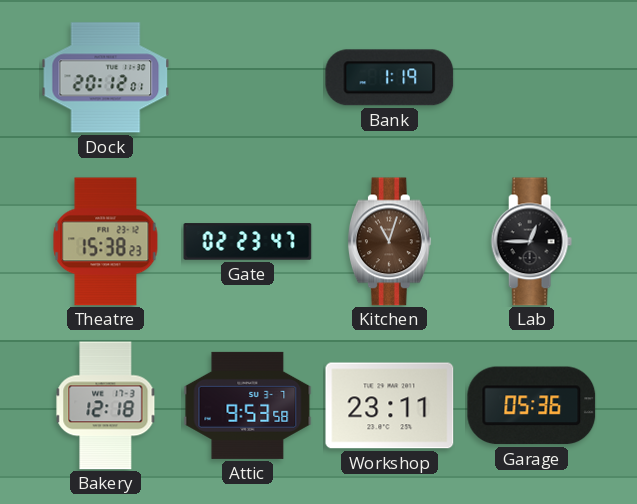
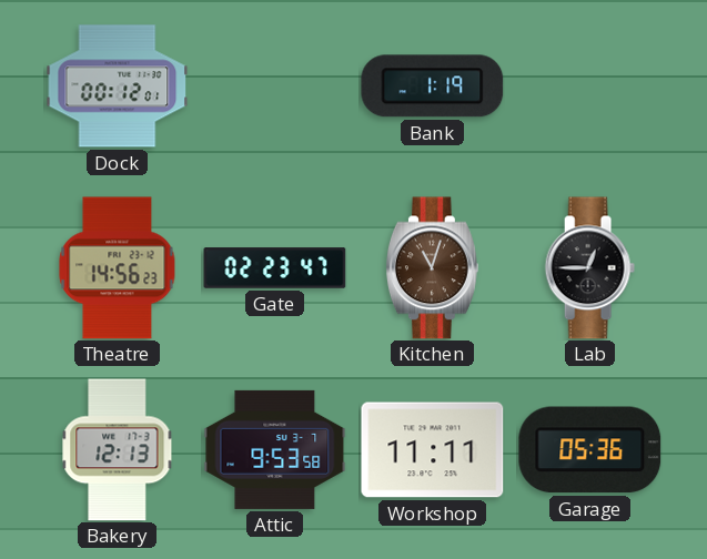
Dock: 20:12 -> 00:12 (118, 87)
Theatre: 15:38 -> 14:56 (118, 268)
Bakery: 12:18 -> 12:13 (118, 450)
Workshop: 23:11 -> 11:11 (433, 450)
